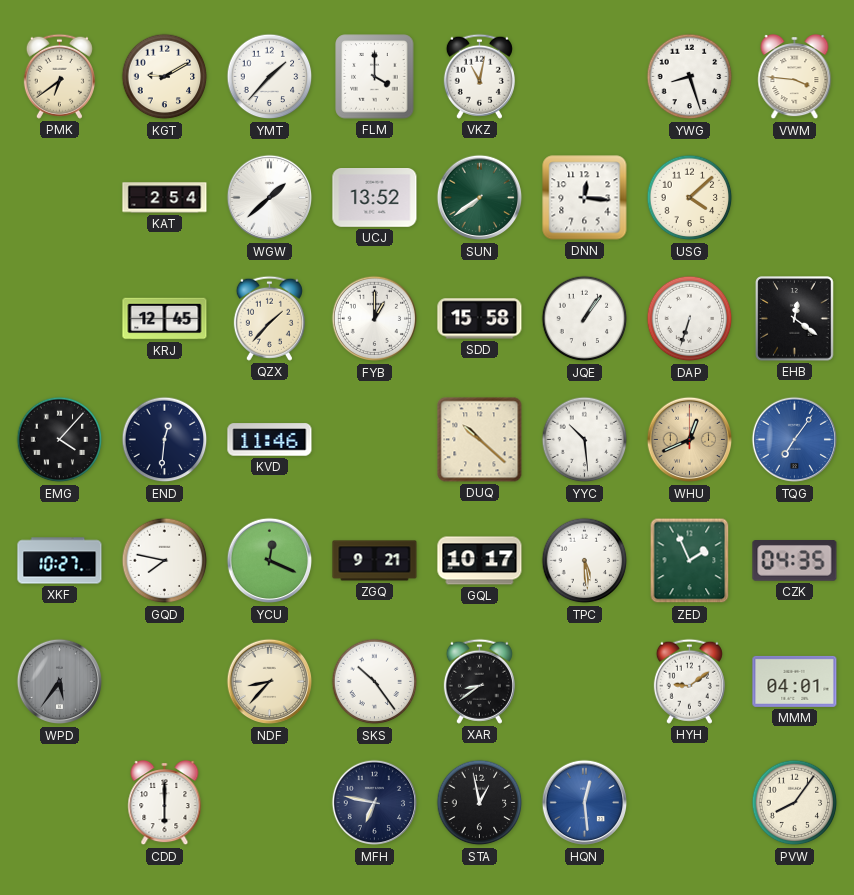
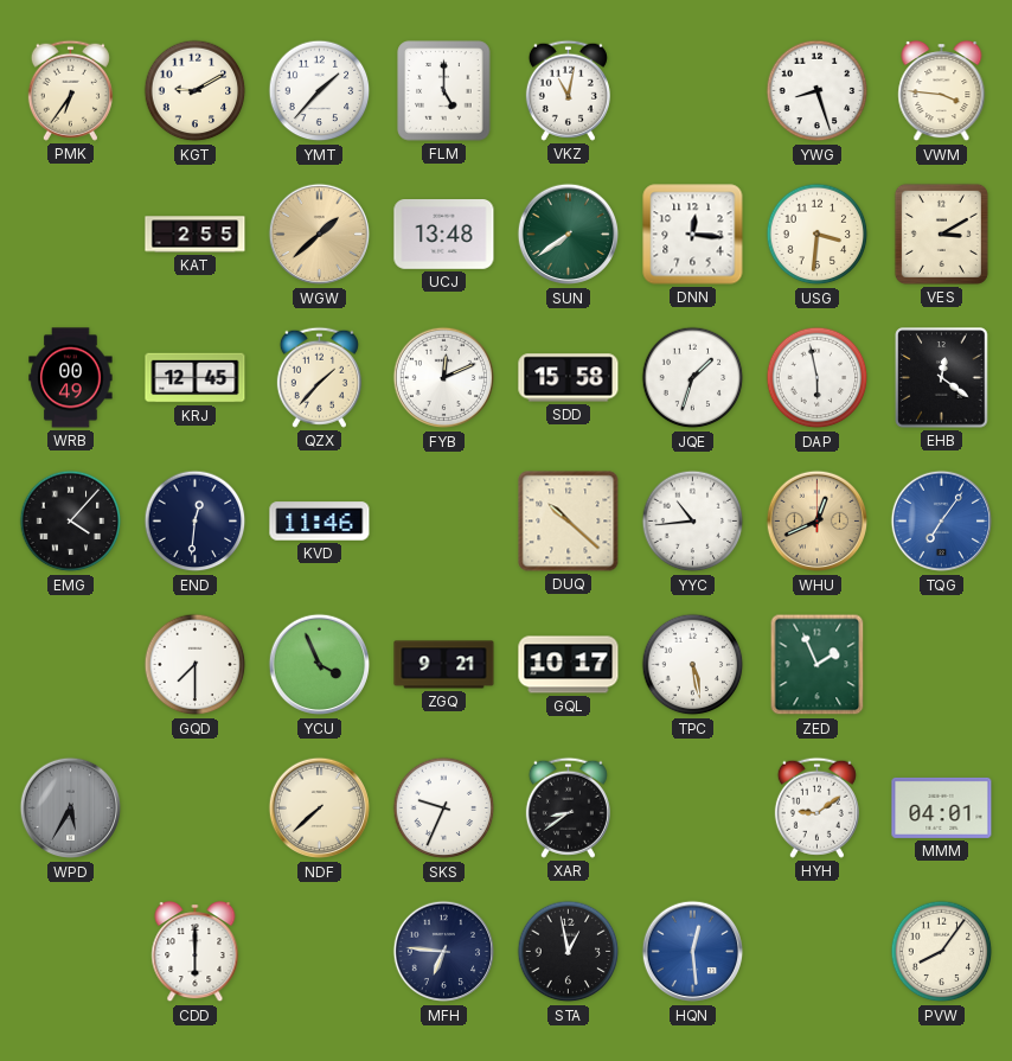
PMK: 6:39 -> 6:36 (70, 90)
FLM: 4:00 -> 5:00 (444, 91)
KAT: 2:54 -> 2:55 (196, 235)
WGW dial: white -> champagne (320, 235)
UCJ: 13:52 -> 13:48 (444, 235)
USG: 4:08 -> 3:31 (818, 235)
VES: none -> 3:10 (941, 234)
WRB: none -> 00:49 (71, 378)
FYB: 1:00 -> 12:11 (444, 378)
JQE: 1:06 -> 1:33 (693, 378)
DAP: 6:33 -> 5:58 (818, 378)
YYC: 10:29 -> 10:44 (693, 522)
XKF: 10:27 -> none (60, 561)
GQD: 7:47 -> 7:30 (196, 665)
YCU: 12:19 -> 3:56 (320, 665)
TPC: 5:29 -> 5:28 (693, 665)
CZK: 04:35 -> none (795, 561)
WPD: 5:36 -> 5:35 (71, 808)
NDF: 8:37 -> 7:38 (320, 808)
SKS: 10:24 -> 9:34 (444, 808)
MFH: 6:47 -> 6:46 (444, 952)
